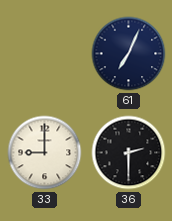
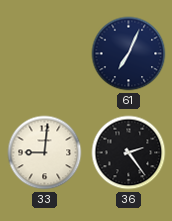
33: 9:00 -> 9:01 (45, 153)
36: 2:30 -> 2:24 (129, 153)
